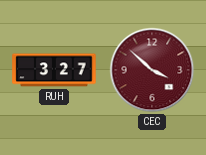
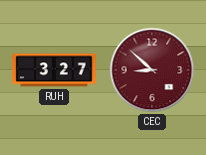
CEC: 3:52 -> 8:52 (152, 70)
